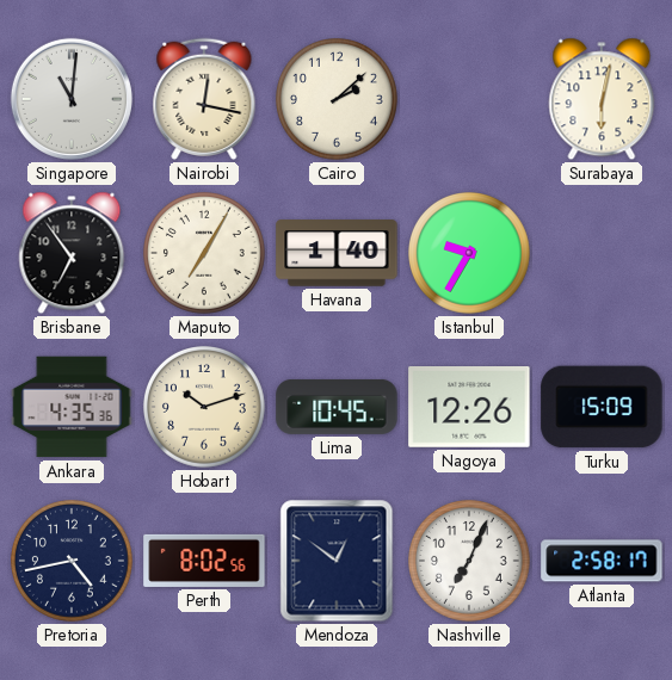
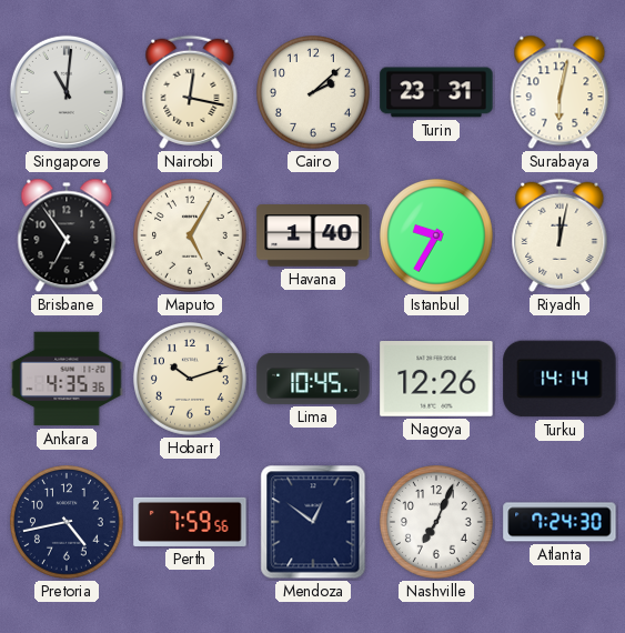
Turin: none -> 23:31 (436, 92)
Maputo: 7:05 -> 5:05 (191, 237)
Riyadh: none -> 12:02 (560, 235)
Turku: 15:09 -> 14:14 (560, 379)
Perth: 8:02 -> 7:59 (190, 522)
Atlanta: 2:58 -> 7:24 (560, 522)
